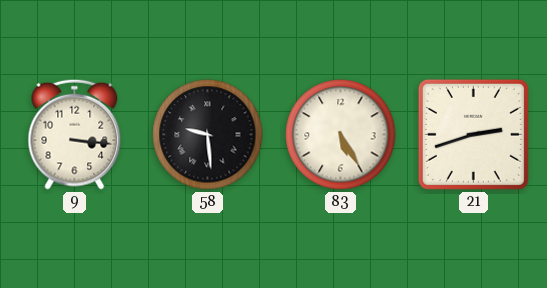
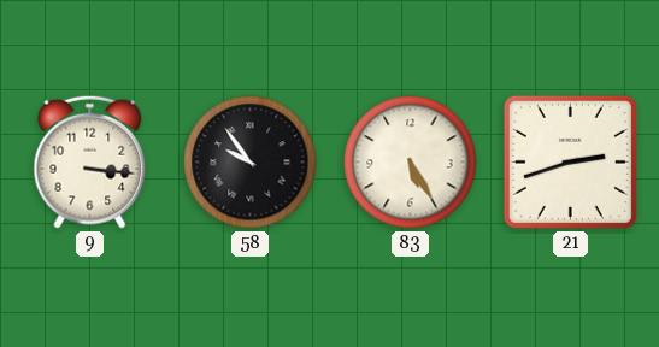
58: 9:29 -> 9:54 (251, 163)
